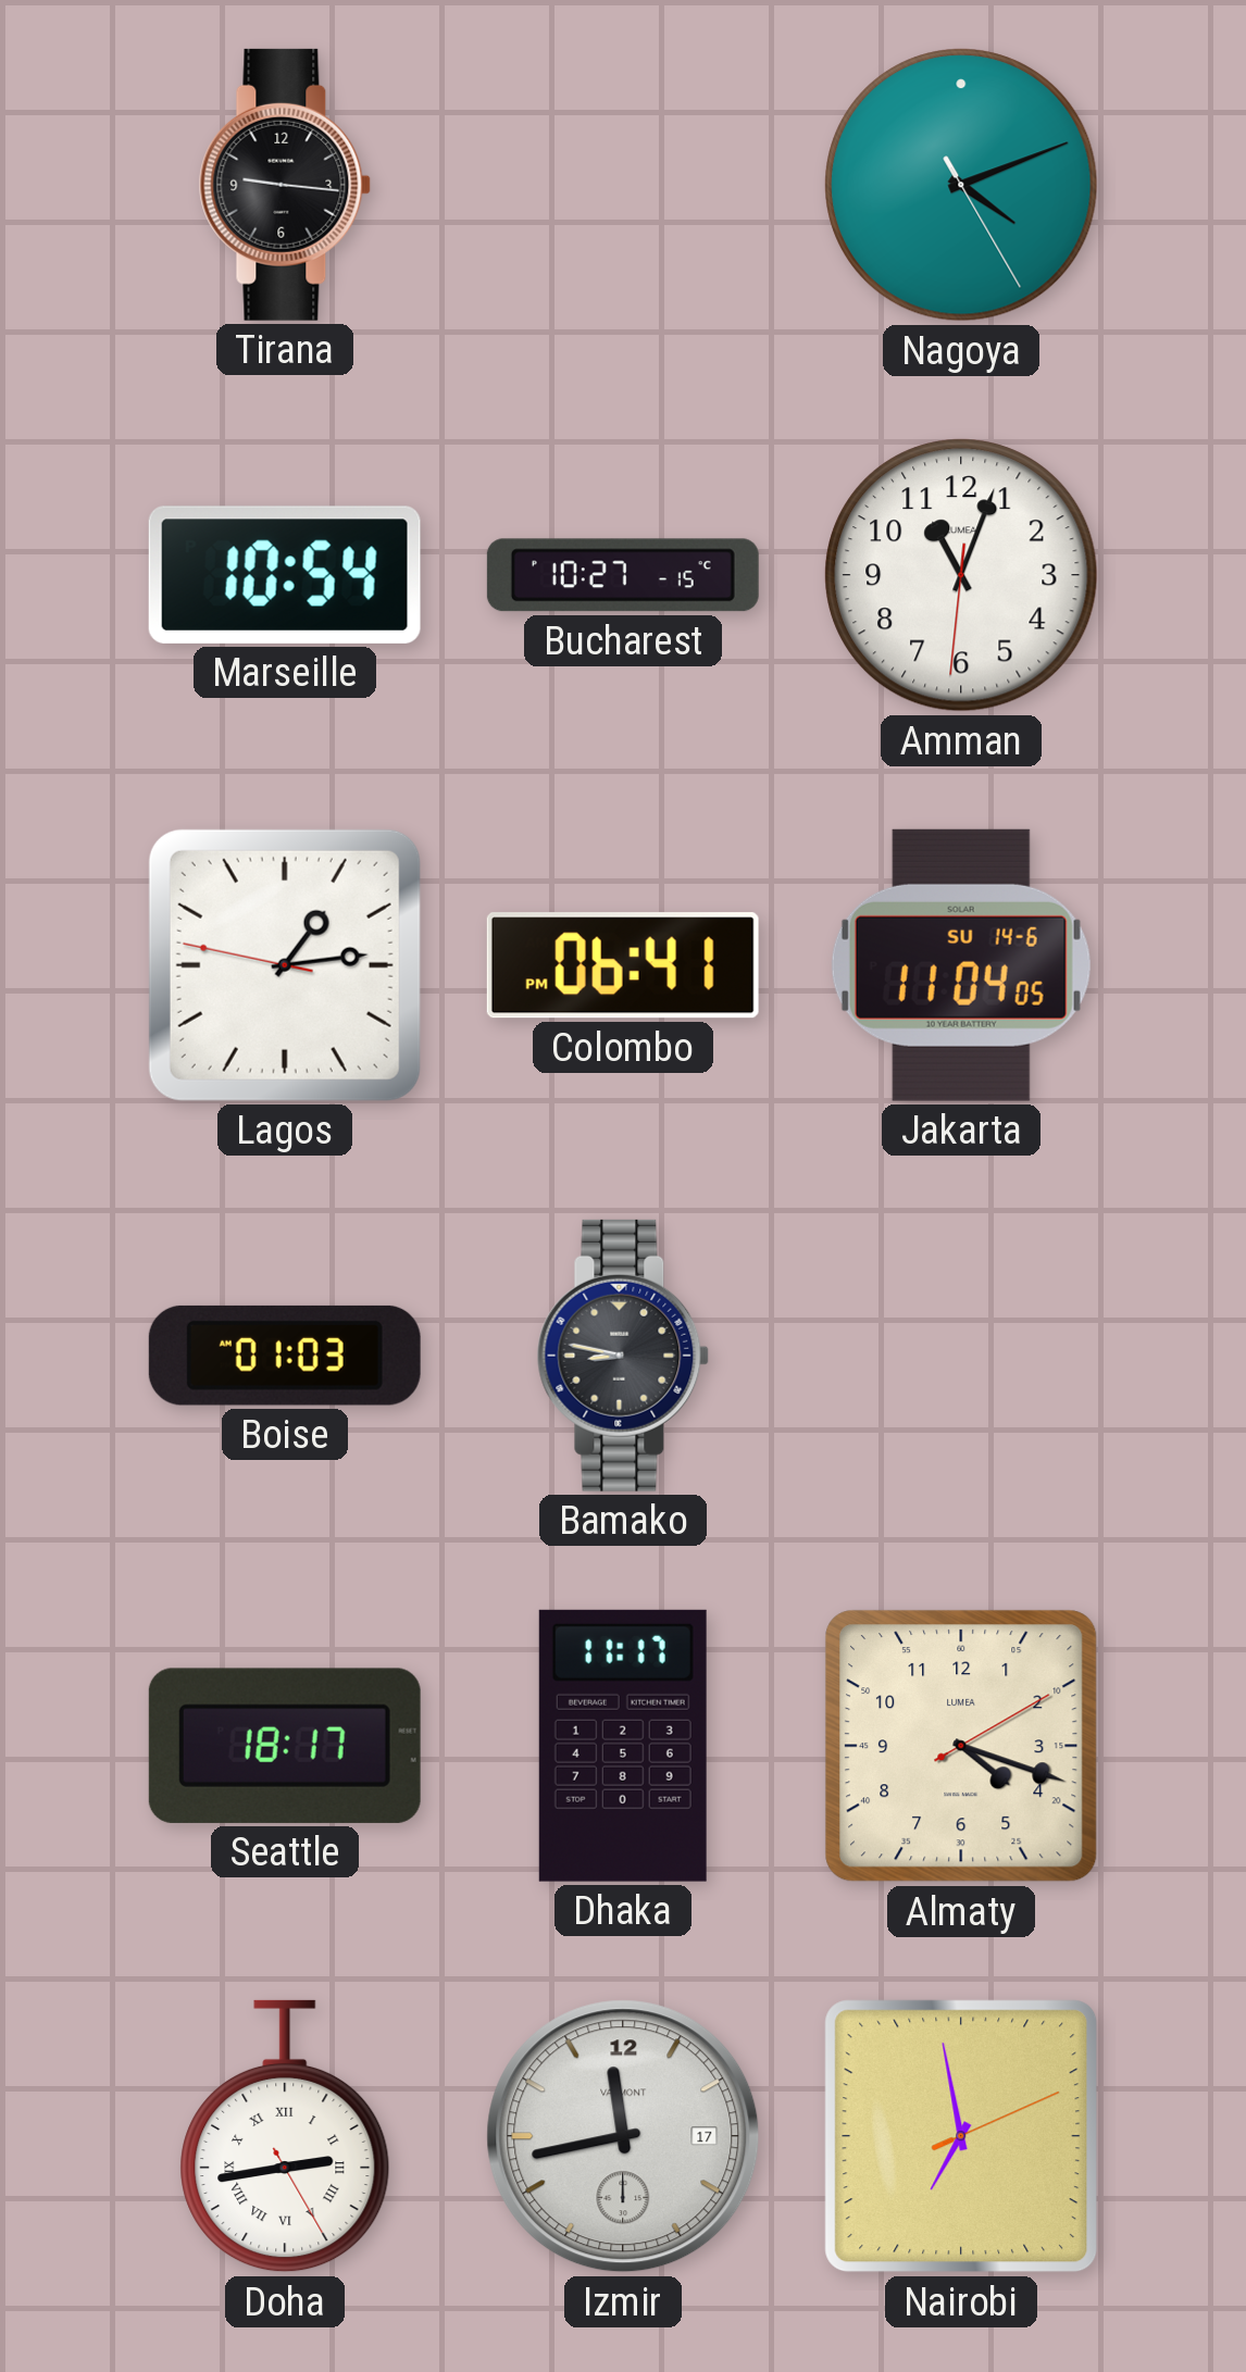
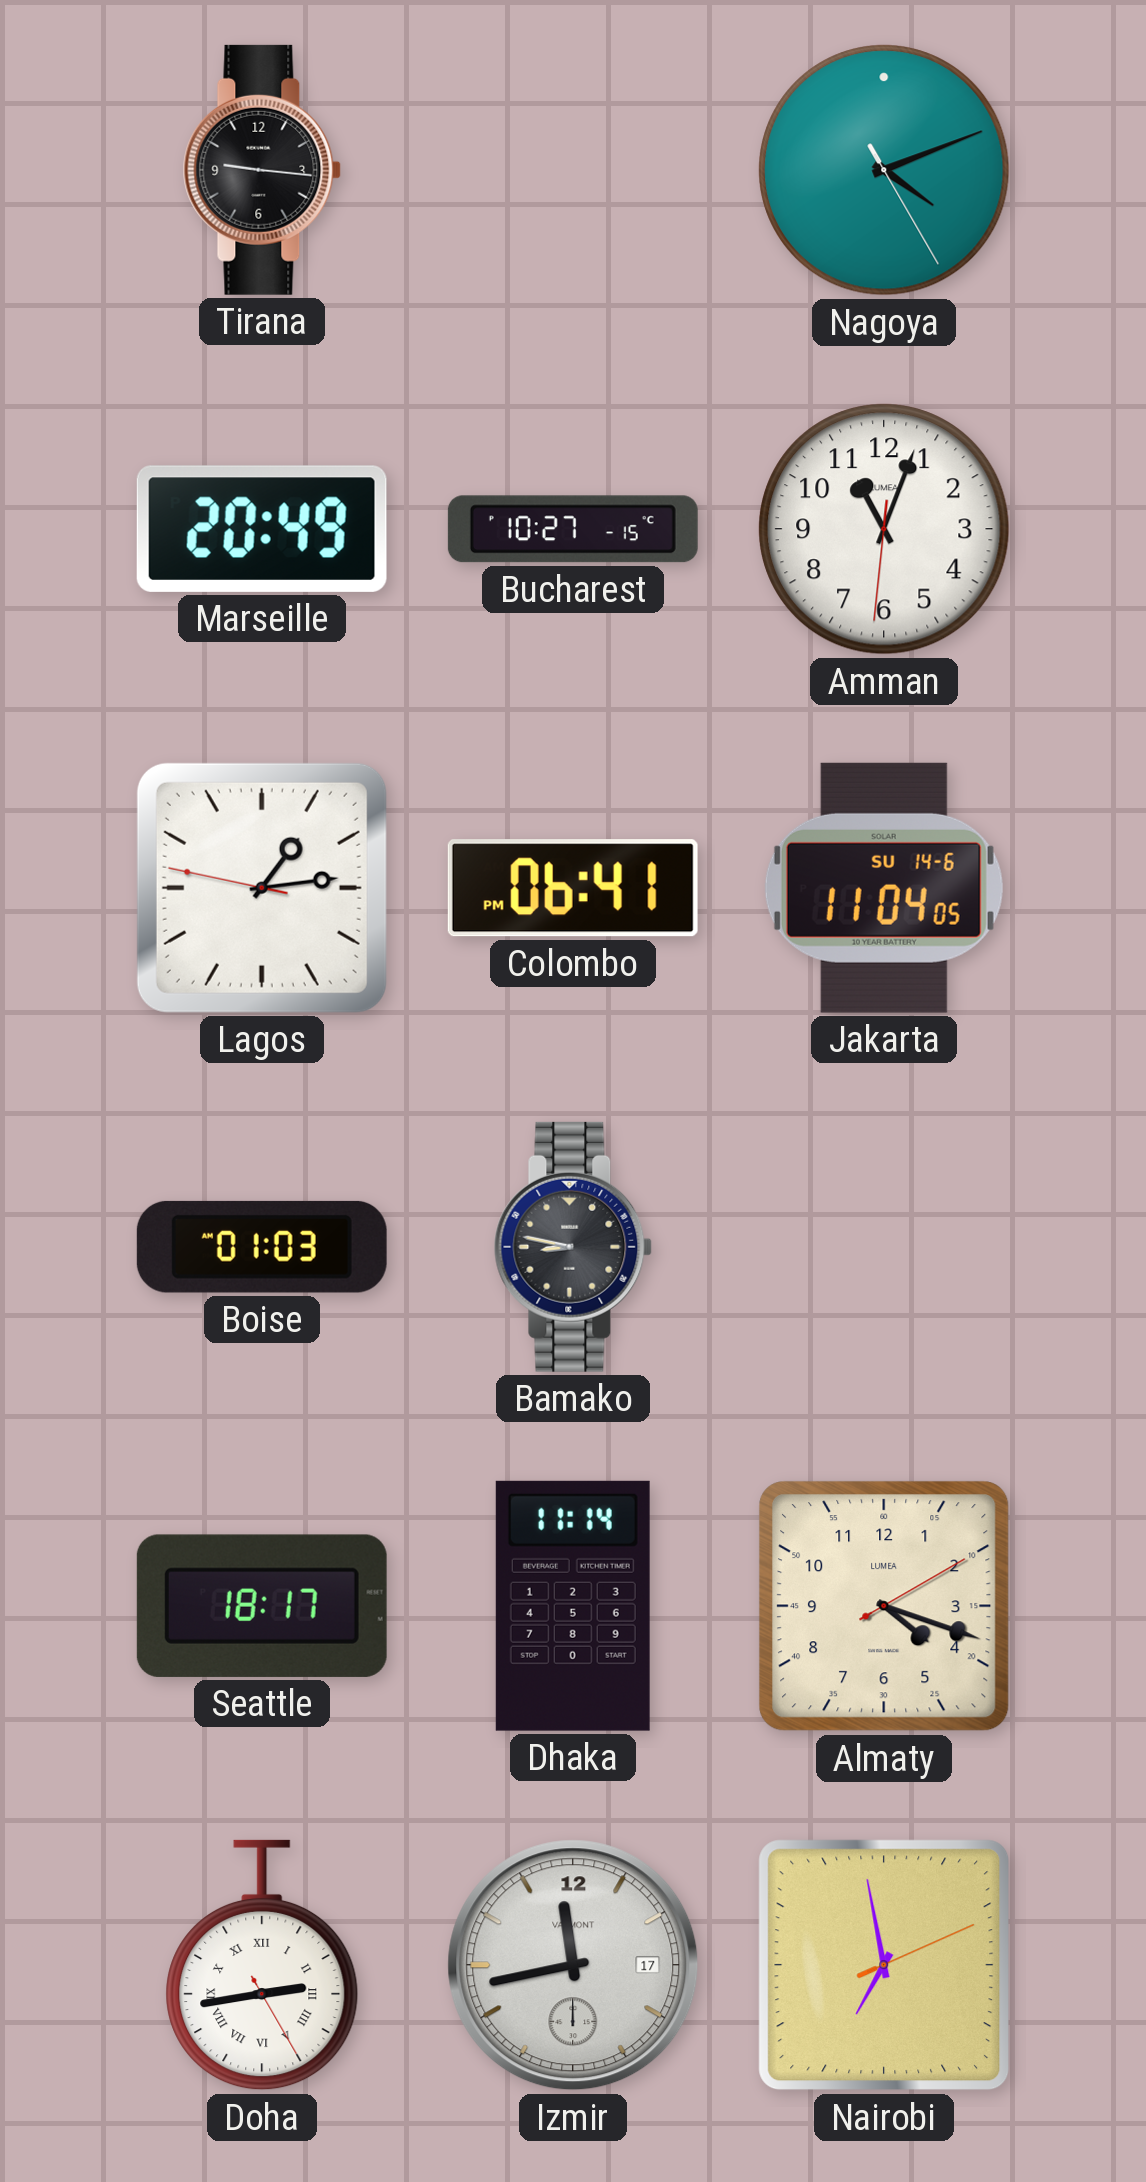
Marseille: 10:54 -> 20:49 (262, 529)
Dhaka: 11:17 -> 11:14 (573, 1606)
